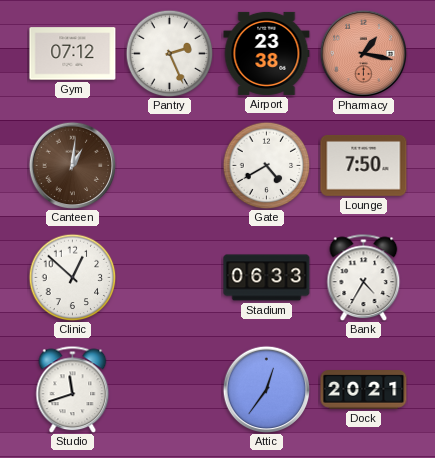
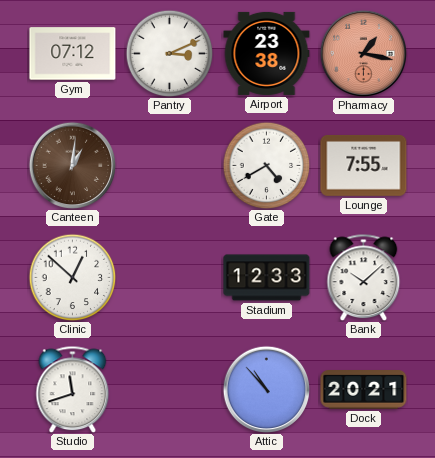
Pantry: 2:26 -> 3:11 (169, 53)
Lounge: 7:50 -> 7:55 (364, 166)
Stadium: 06:33 -> 12:33 (267, 278)
Bank: 4:35 -> 10:08 (364, 277)
Attic: 12:36 -> 10:53 (266, 389)
